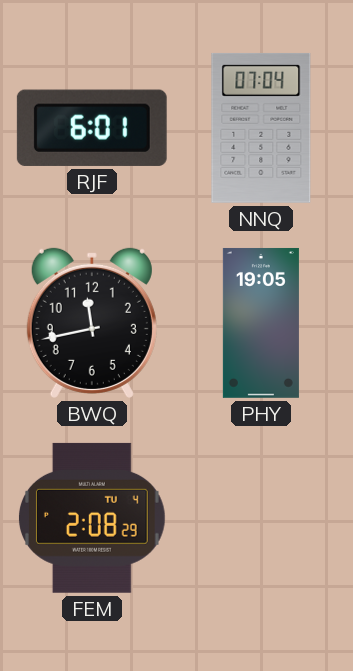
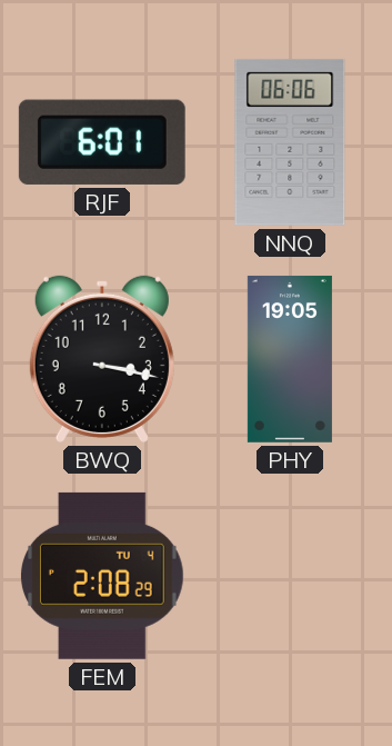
NNQ: 07:04 -> 06:06 (290, 142)
BWQ: 11:43 -> 3:17 (102, 359)
